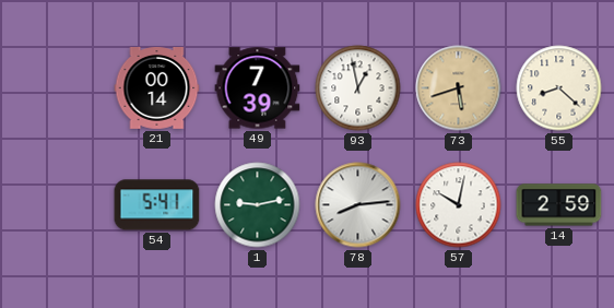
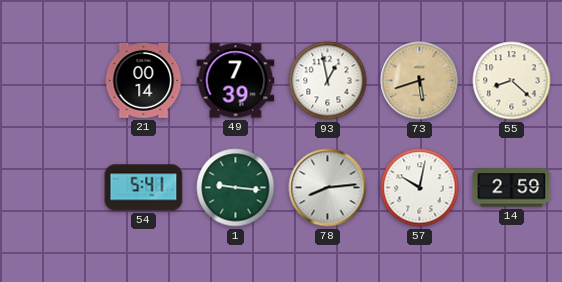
1: 9:13 -> 9:16 (236, 188)
